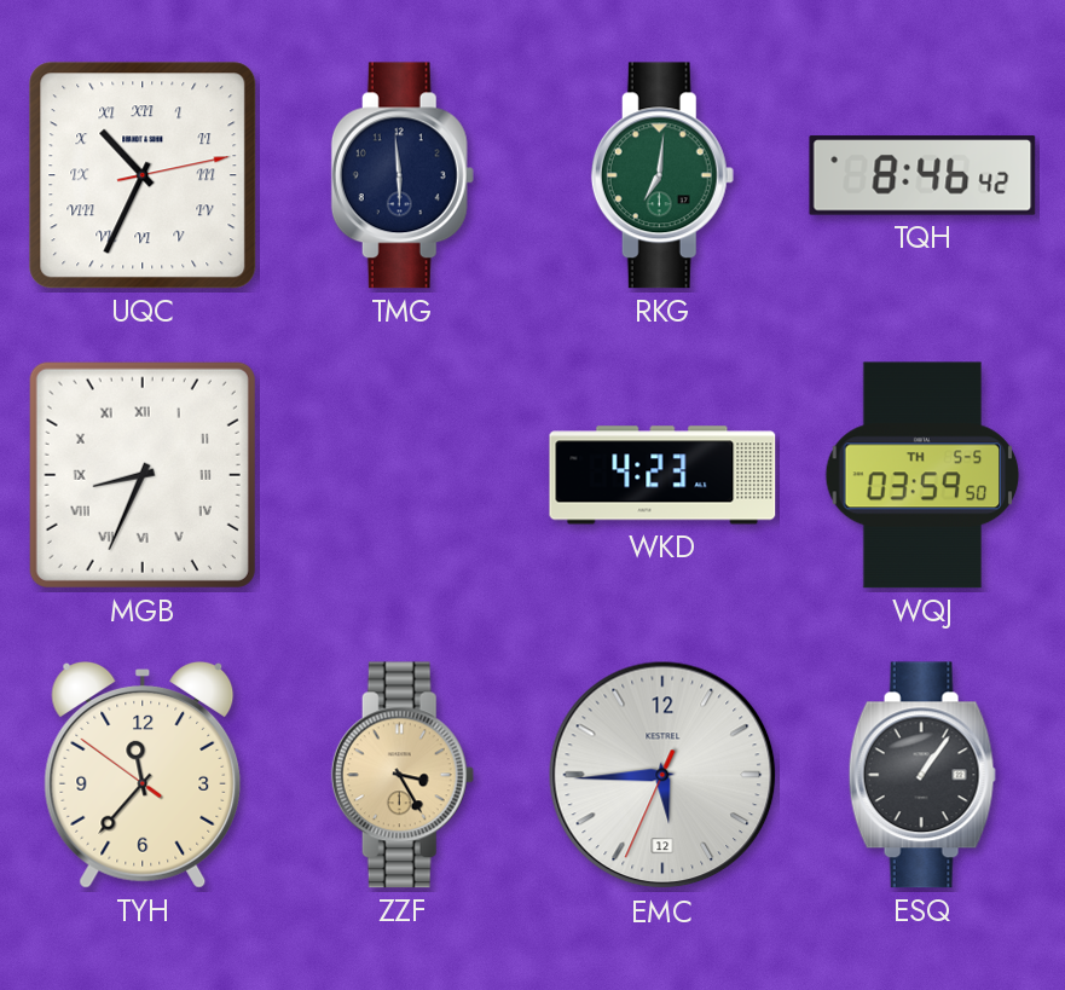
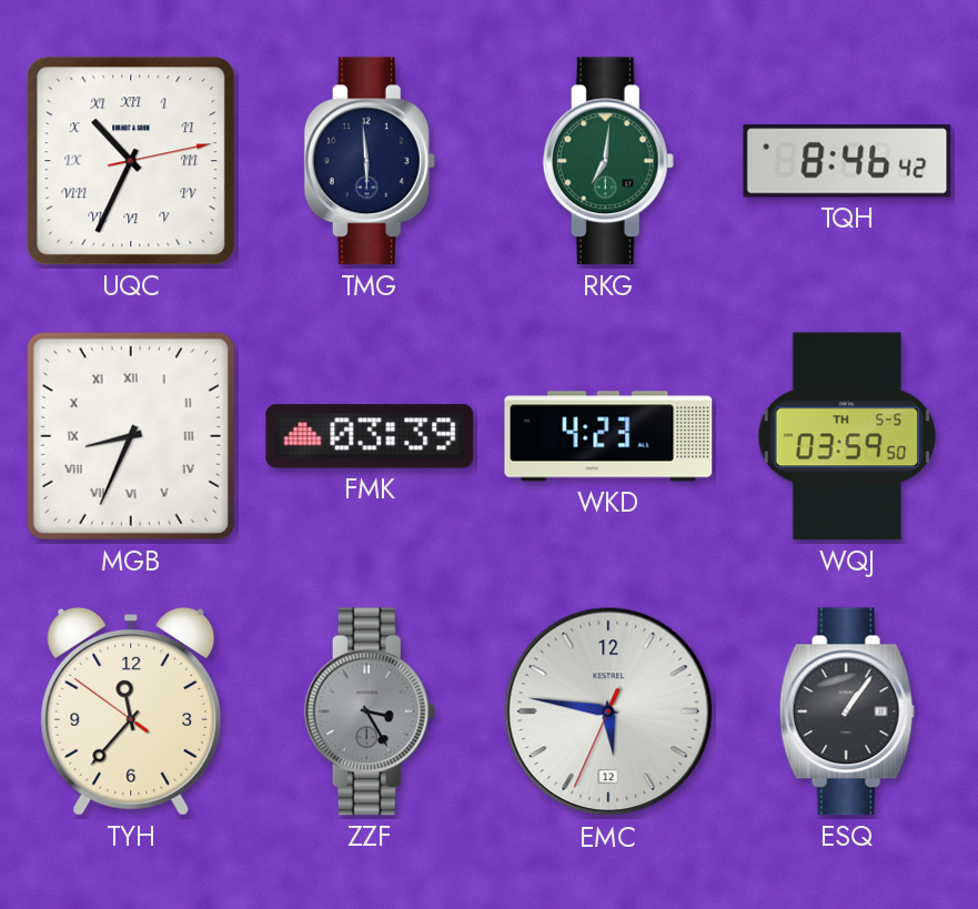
FMK: none -> 03:39 (370, 436)
ZZF dial: champagne -> grey (370, 711)
EMC: 5:44 -> 5:46 (608, 711)
